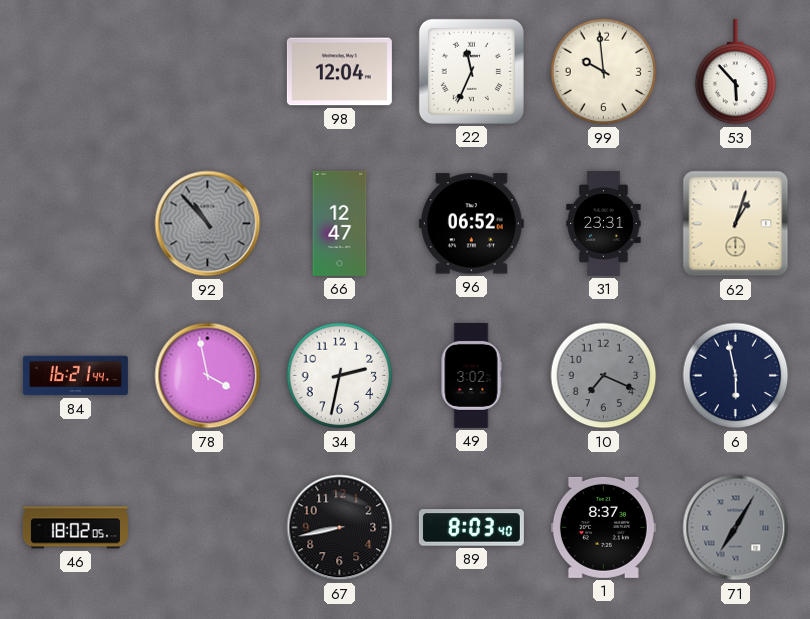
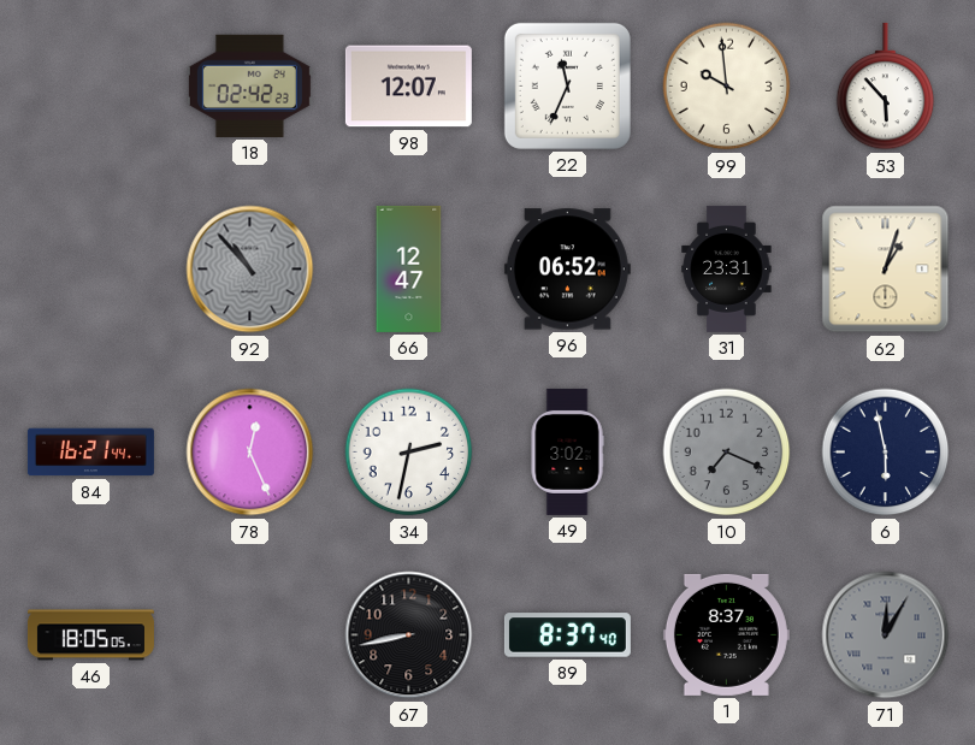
18: none -> 02:42 (249, 85)
98: 12:04 -> 12:07 (408, 87)
78: 3:58 -> 12:26 (250, 453)
46: 18:02 -> 18:05 (90, 635)
89: 8:03 -> 8:37 (567, 635)
71: 7:05 -> 12:05 (886, 635)
